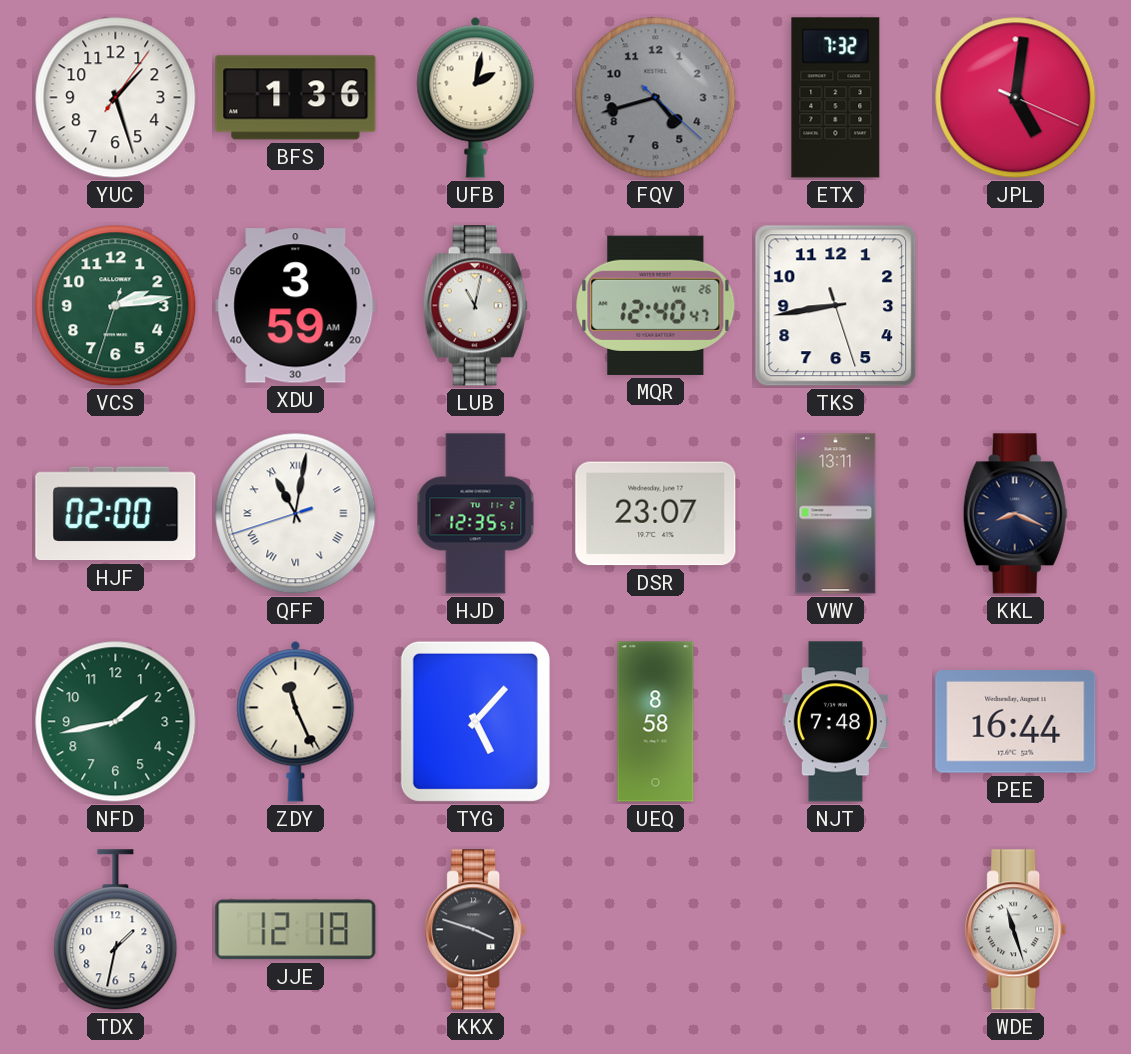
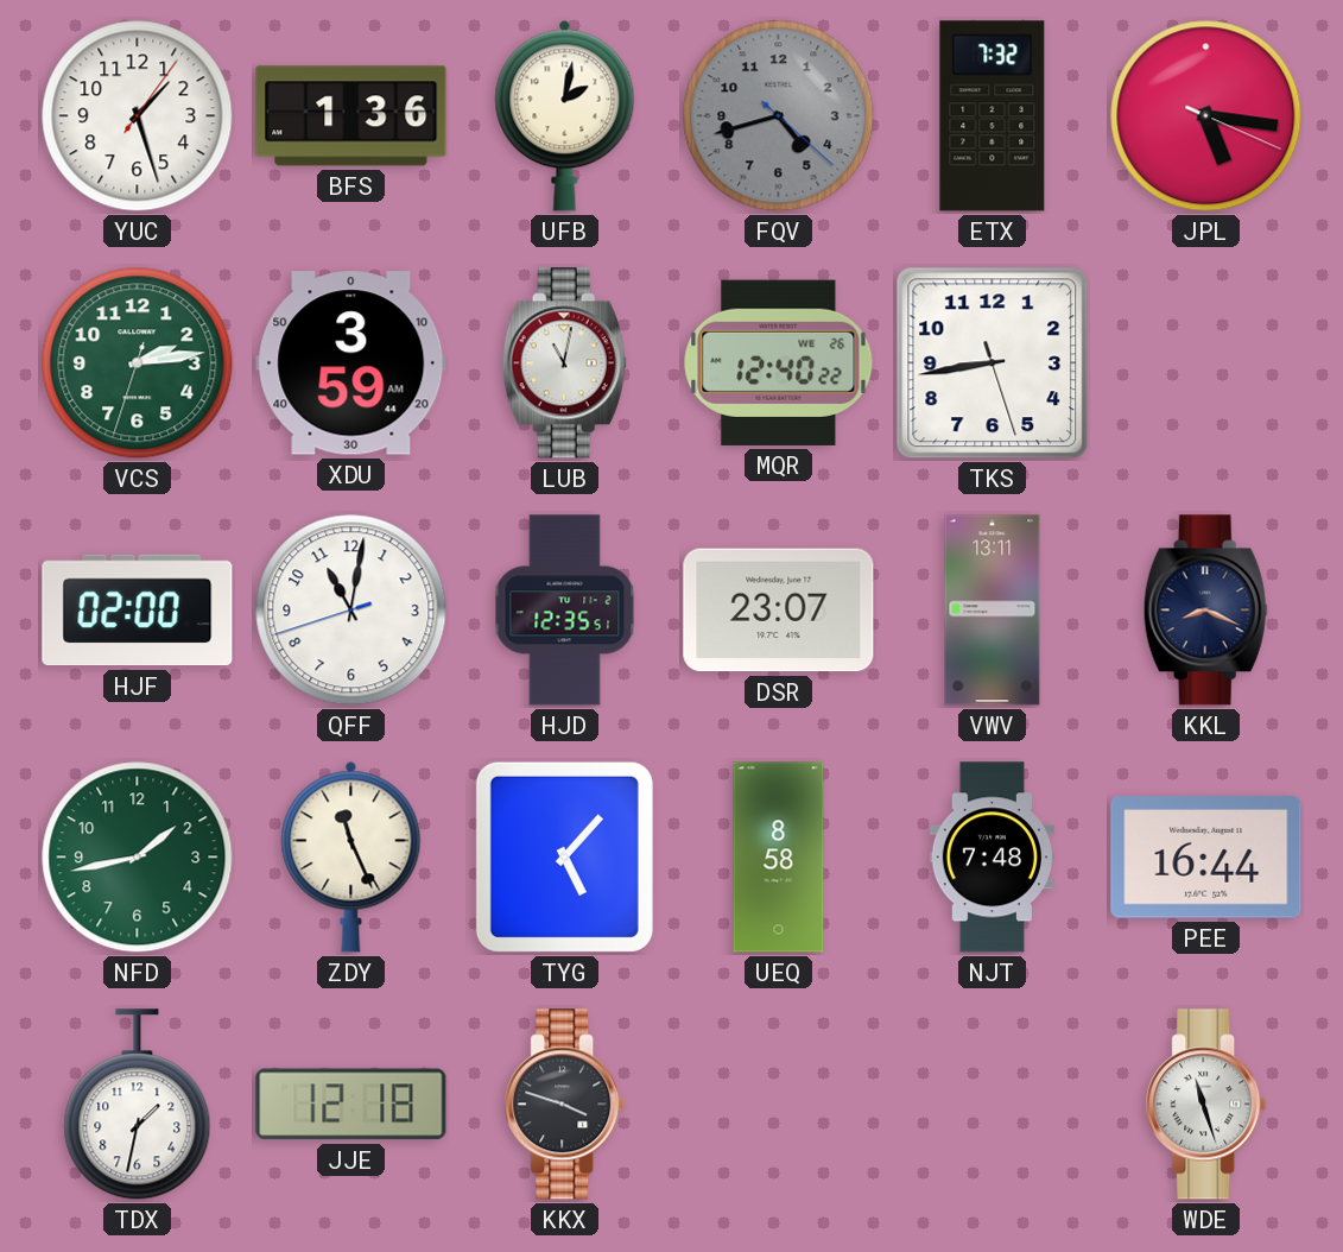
JPL: 5:01 -> 5:16 (1206, 116)
MQR: 12:40:47 -> 12:40:22 (779, 362)
QFF numerals: Roman -> Arabic (351, 611)
